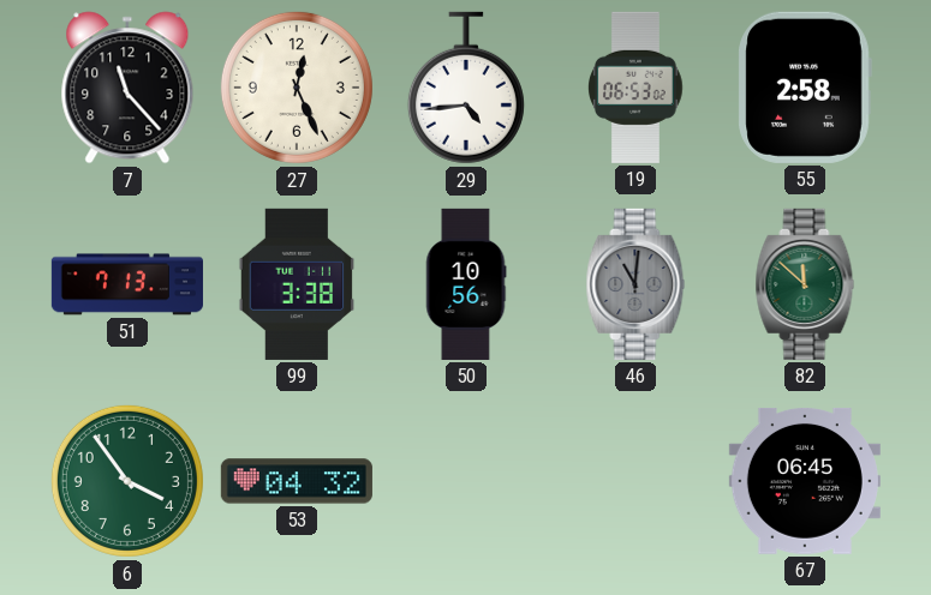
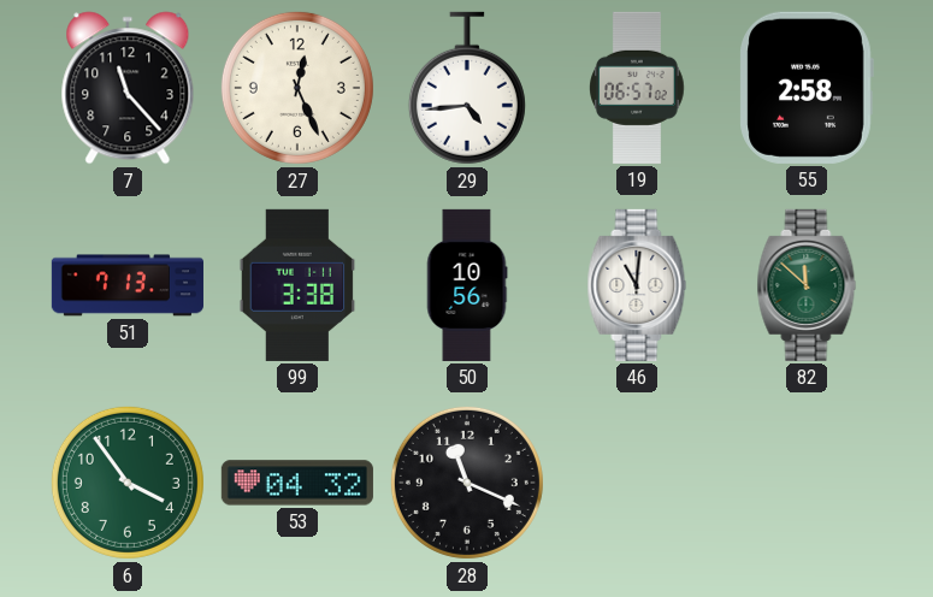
19: 06:53 -> 06:57 (638, 88)
46 dial: grey -> white (637, 285)
28: none -> 11:19 (467, 483)
67: 06:45 -> none (805, 481)
